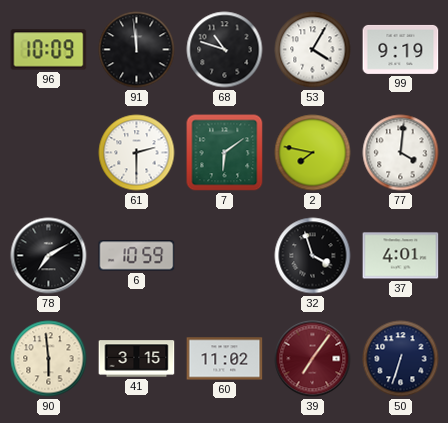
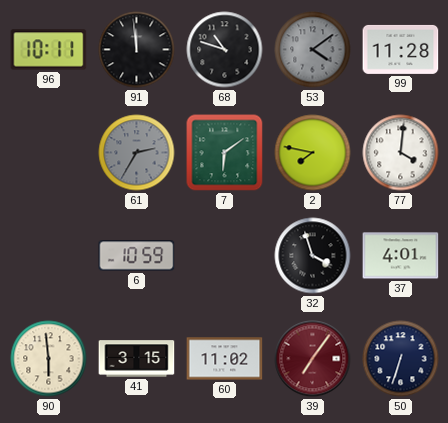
96: 10:09 -> 10:11 (49, 50)
53: 4:05 -> 4:09 (313, 50)
53 dial: white -> grey (313, 50)
99: 9:19 -> 11:28 (401, 49)
61: 2:30 -> 2:35 (137, 153)
61 dial: white -> grey (137, 153)
78: 7:10 -> none (49, 256)
